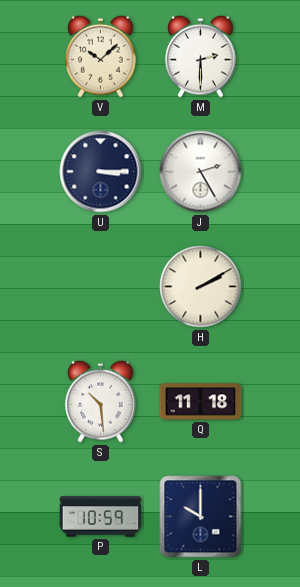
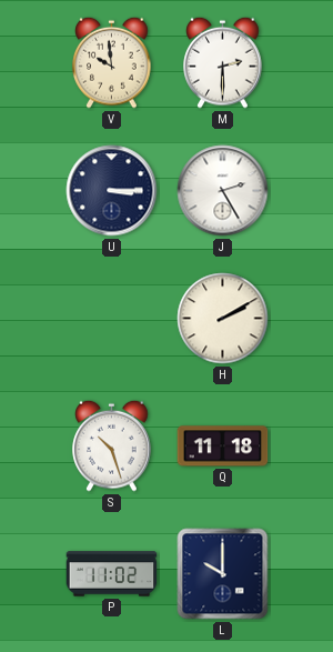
V: 10:08 -> 9:59 (112, 62)
S: 10:29 -> 10:27 (112, 445)
P: 10:59 -> 11:02 (112, 574)
